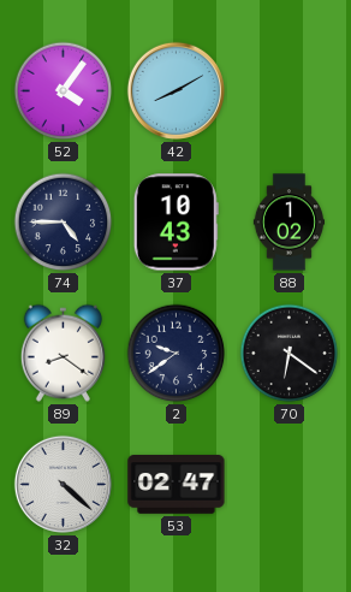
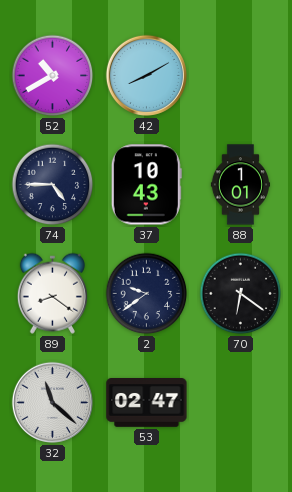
52: 4:06 -> 10:40 (53, 76)
88: 1:02 -> 1:01 (240, 185)
32: 4:22 -> 11:22 (52, 402)
